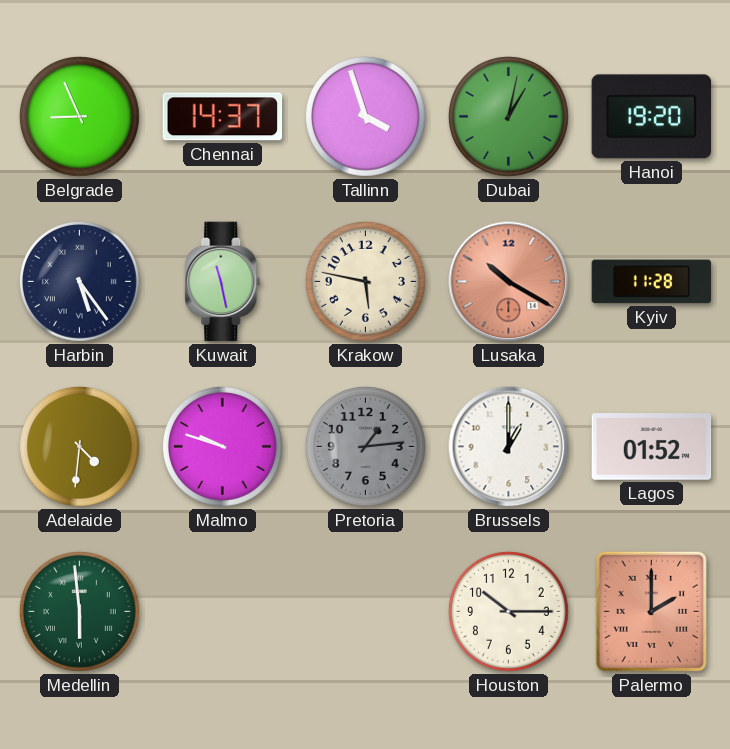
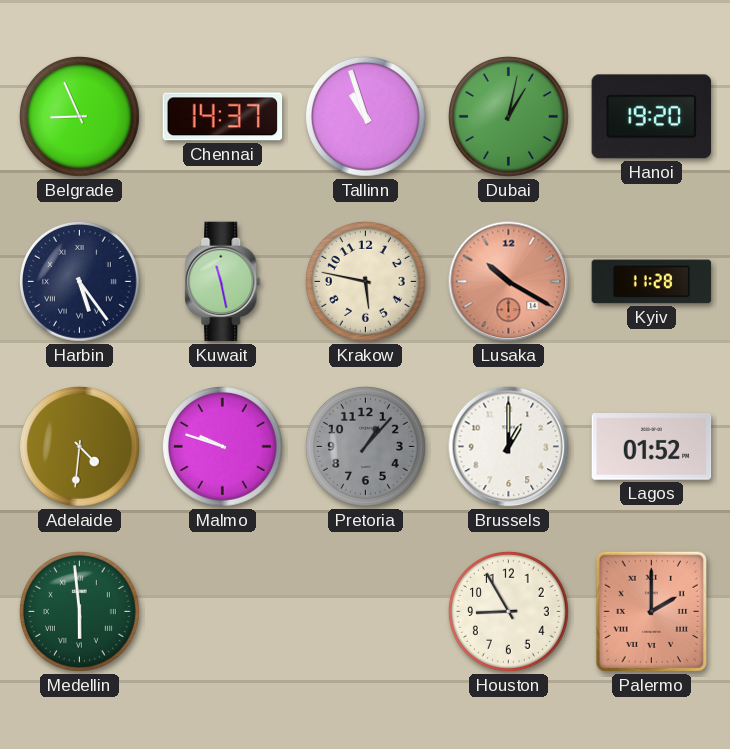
Tallinn: 3:57 -> 10:57 (365, 116)
Pretoria: 1:14 -> 1:07 (365, 446)
Houston: 10:15 -> 8:55 (508, 611)
